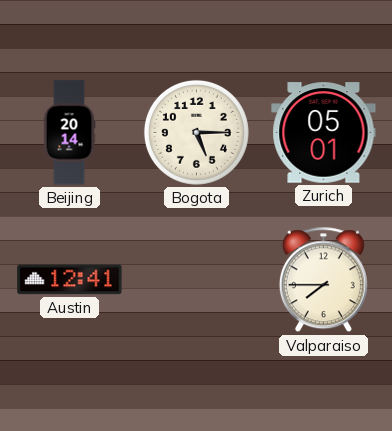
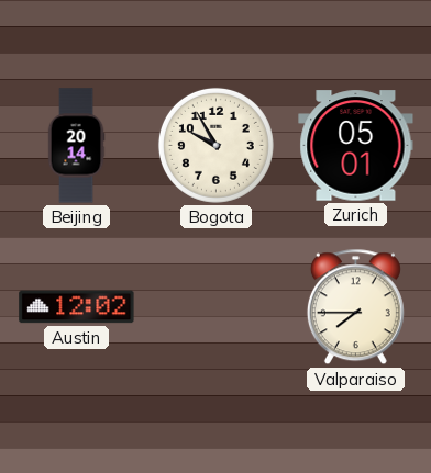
Bogota: 5:15 -> 9:55 (215, 145)
Austin: 12:41 -> 12:02 (77, 307)
